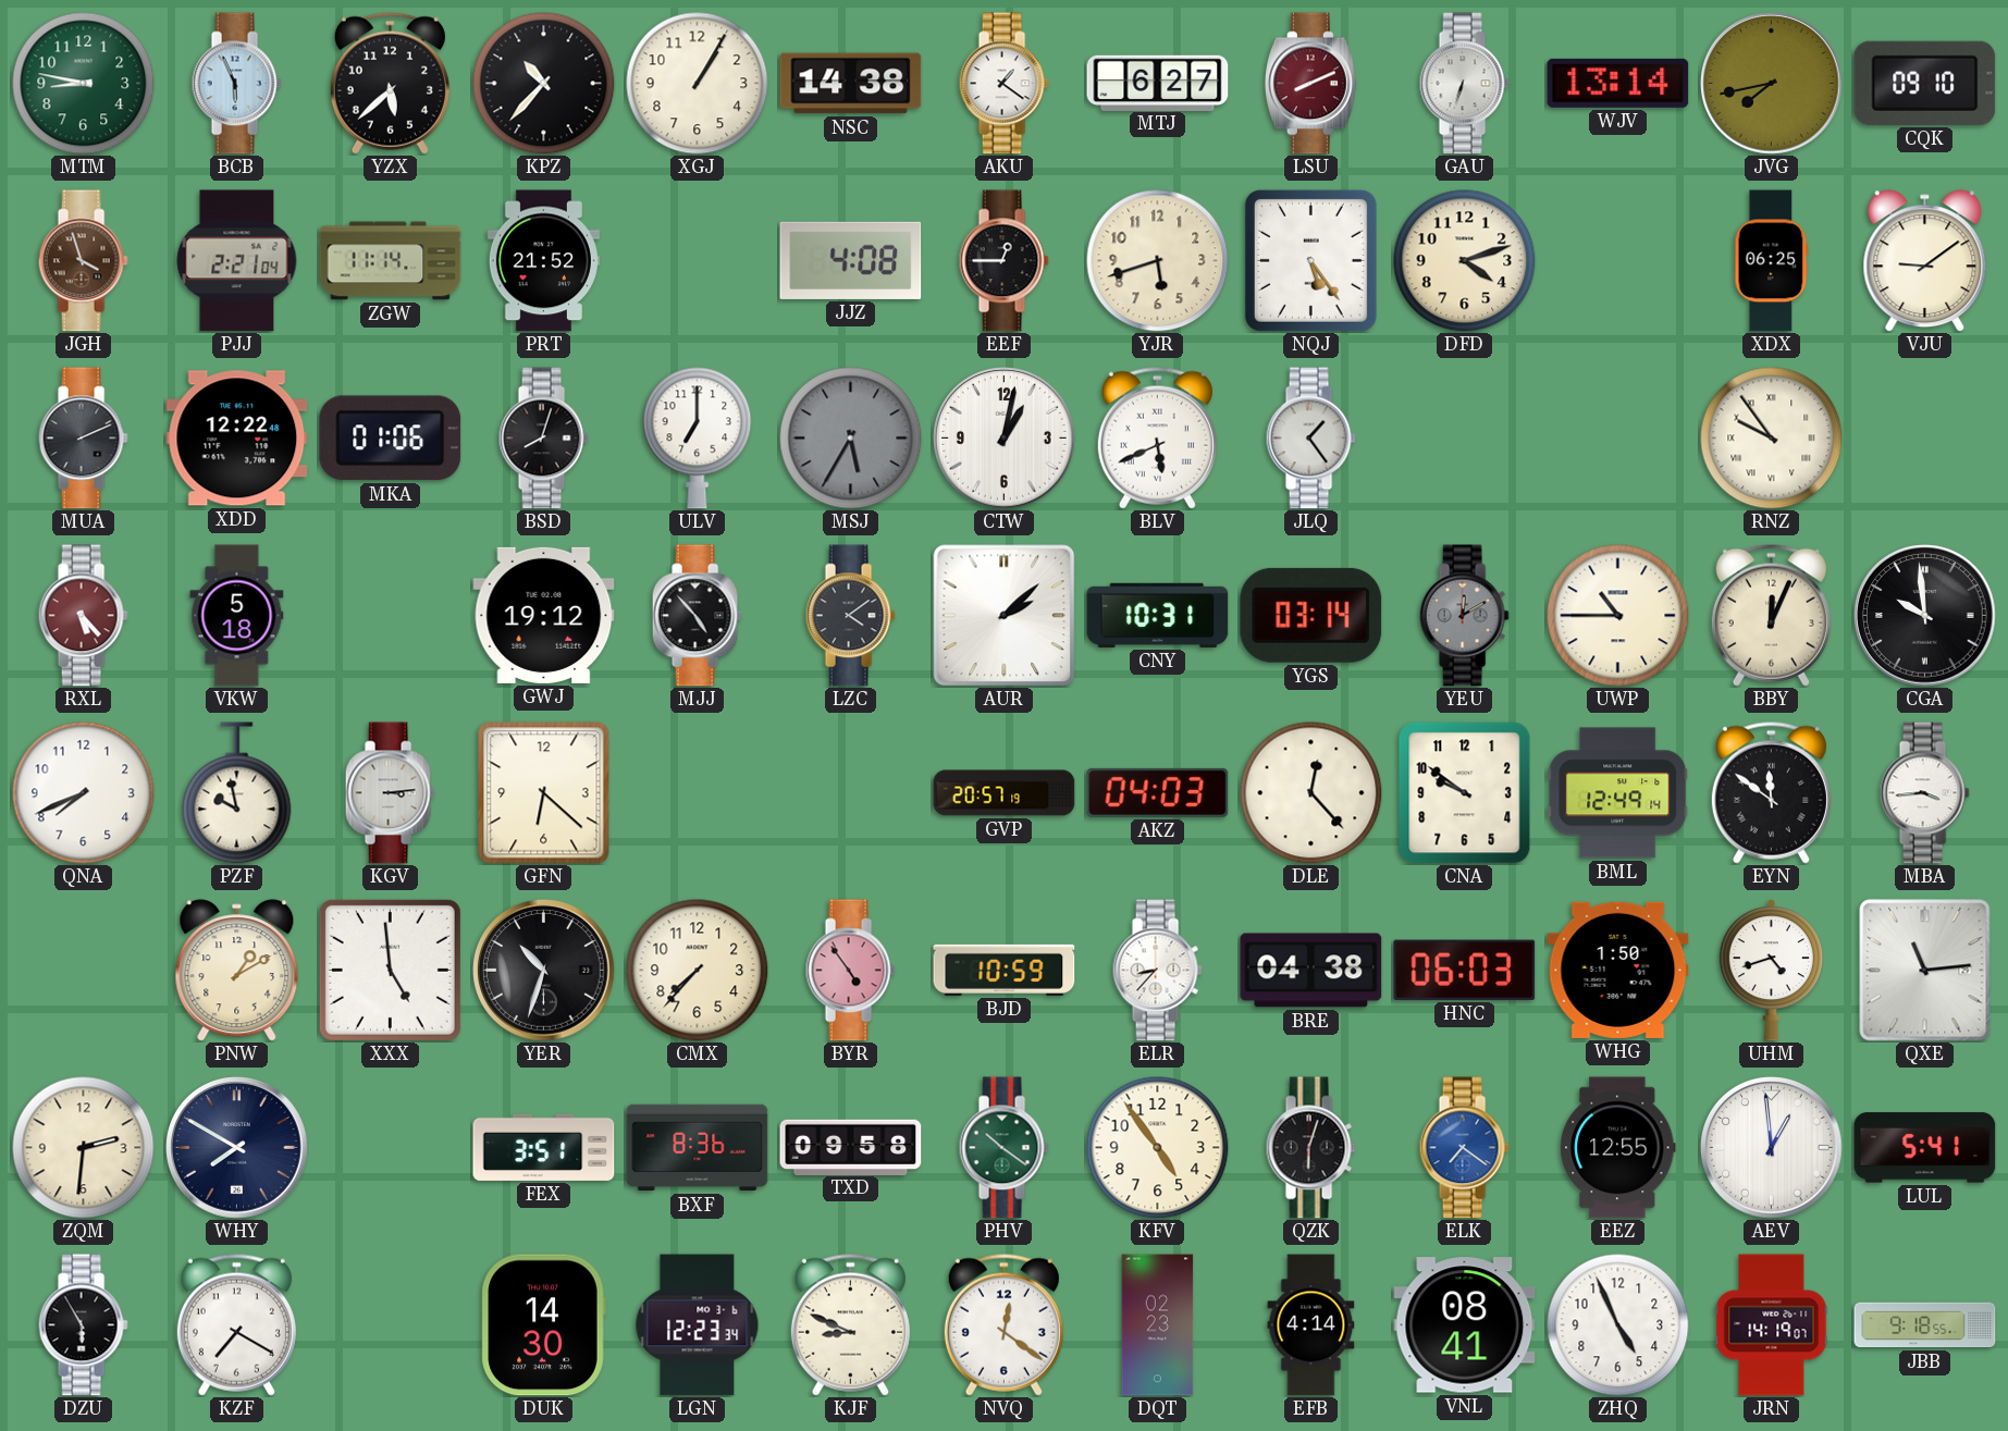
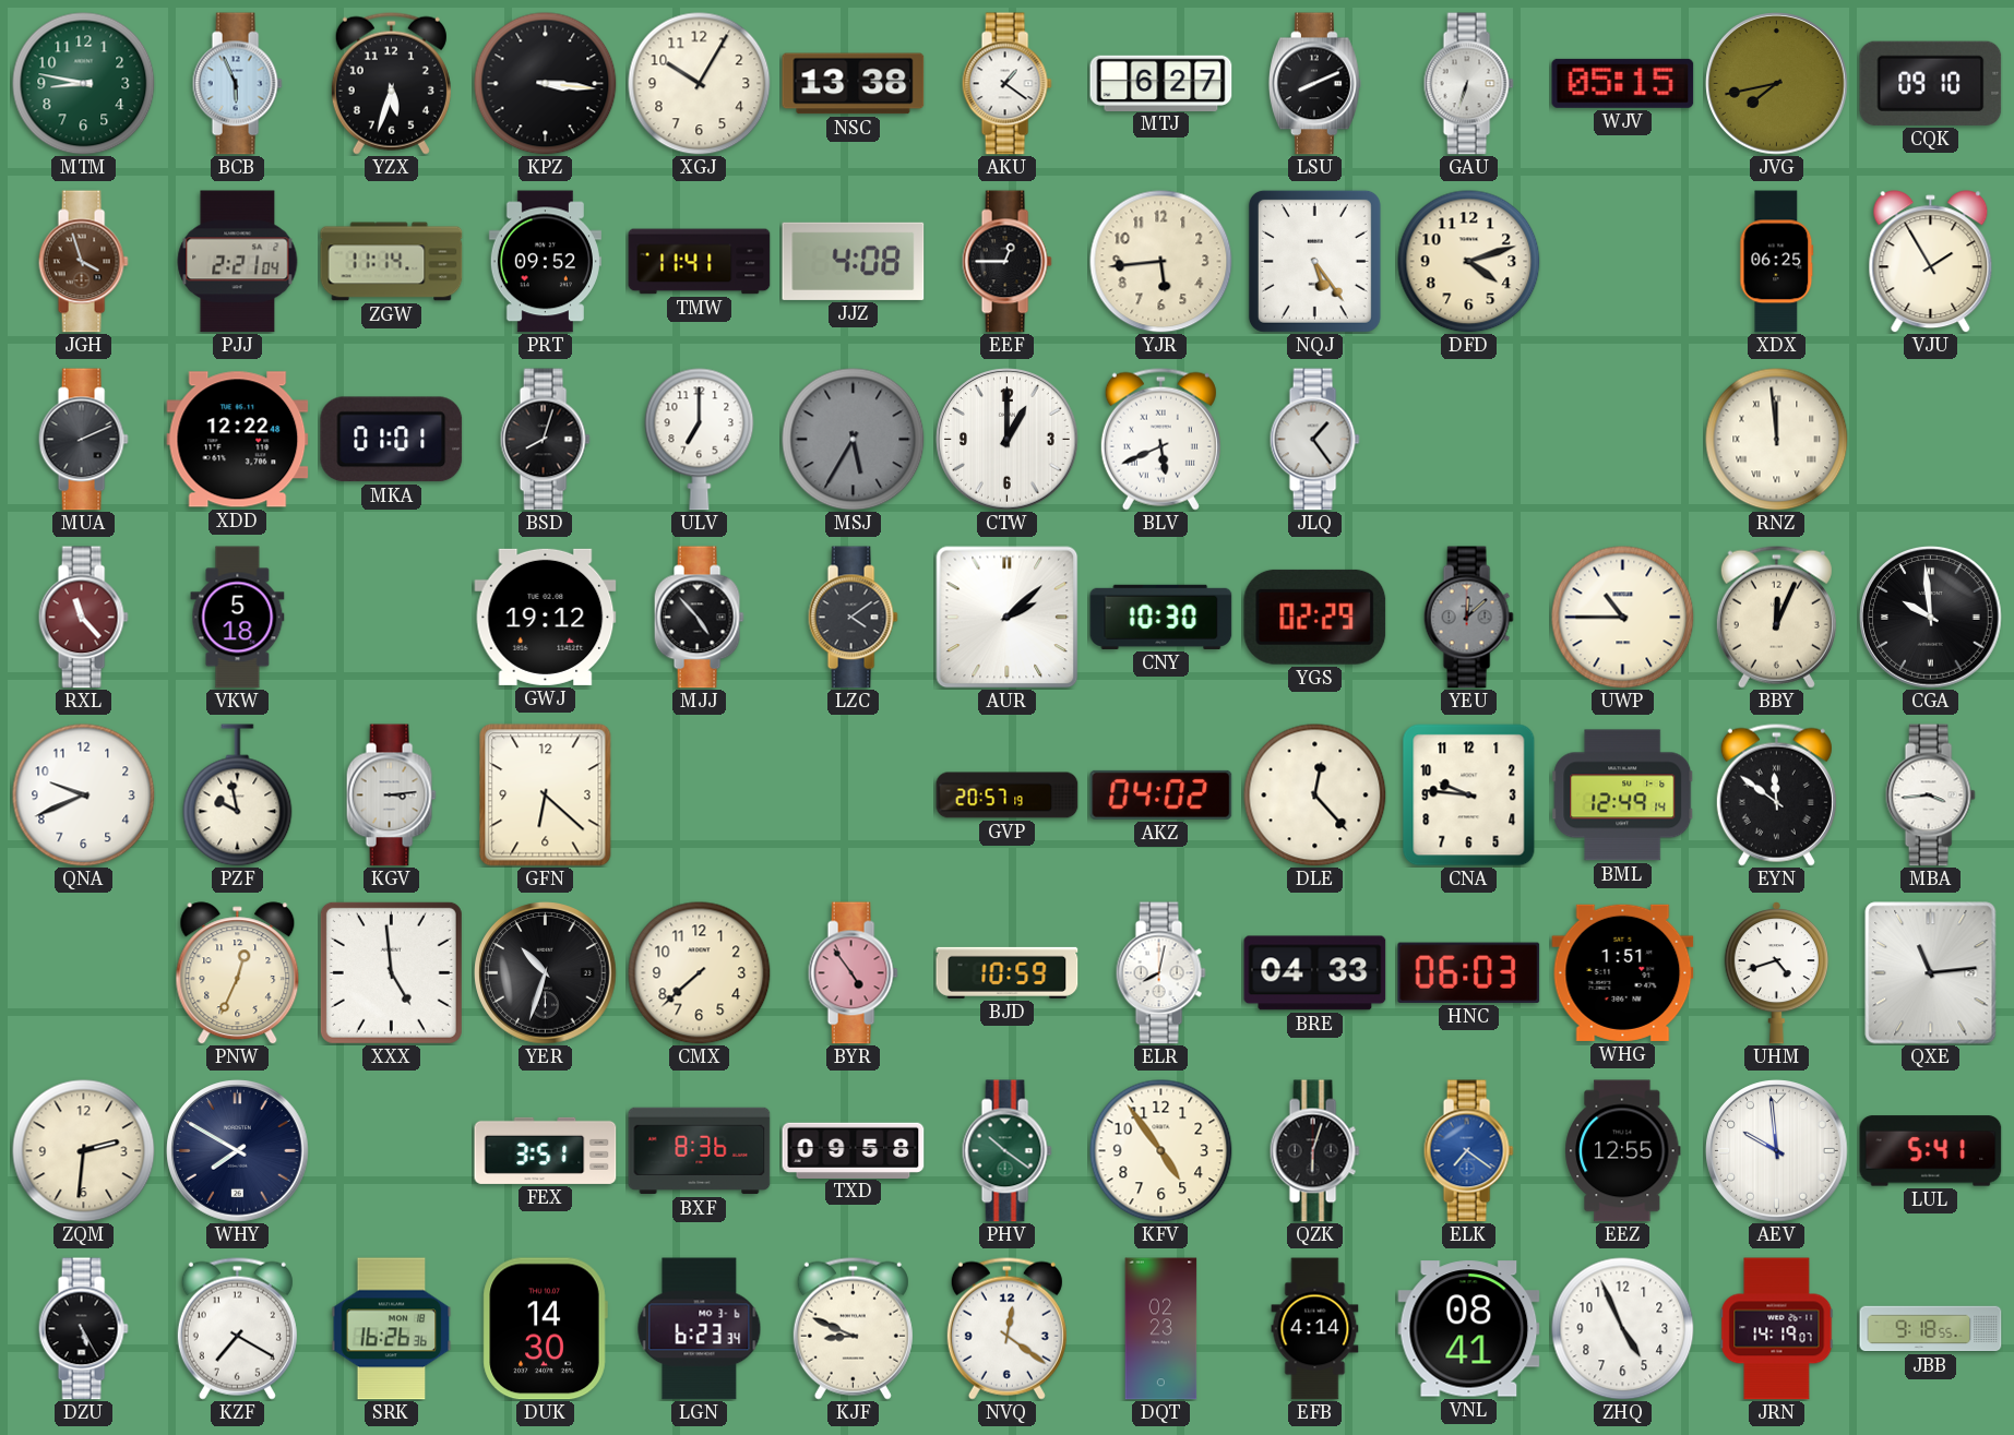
YZX: 5:38 -> 5:33 (391, 83)
KPZ: 10:37 -> 3:16 (546, 84)
XGJ: 1:05 -> 10:05 (700, 84)
NSC: 14:38 -> 13:38 (854, 84)
LSU dial: burgundy -> black (1314, 84)
WJV: 13:14 -> 05:15 (1623, 83)
PRT: 21:52 -> 09:52 (545, 262)
TMW: none -> 11:41 (700, 262)
YJR: 5:42 -> 5:44 (1161, 262)
VJU: 9:09 -> 1:55 (1931, 262)
MKA: 01:06 -> 01:01 (392, 440)
CTW: 1:02 -> 1:00 (1008, 440)
RNZ: 9:54 -> 11:59 (1777, 440)
RXL: 5:23 -> 11:23 (83, 618)
CNY: 10:31 -> 10:30 (1161, 617)
YGS: 03:14 -> 02:29 (1315, 617)
YEU: 12:10 -> 12:08 (1468, 618)
QNA: 7:41 -> 9:41 (84, 796)
AKZ: 04:03 -> 04:02 (1161, 794)
CNA: 9:51 -> 9:46 (1469, 796)
PNW: 1:10 -> 12:34 (238, 973)
CMX: 7:37 -> 7:38 (700, 973)
ELR: 8:37 -> 8:02 (1160, 973)
BRE: 04:38 -> 04:33 (1315, 973)
WHG: 1:50 -> 1:51 (1623, 972)
AEV: 12:59 -> 9:59 (1777, 1151)
DZU: 5:55 -> 5:25 (83, 1329)
SRK: none -> 16:26 (392, 1329)
LGN: 12:23 -> 6:23 (700, 1329)
